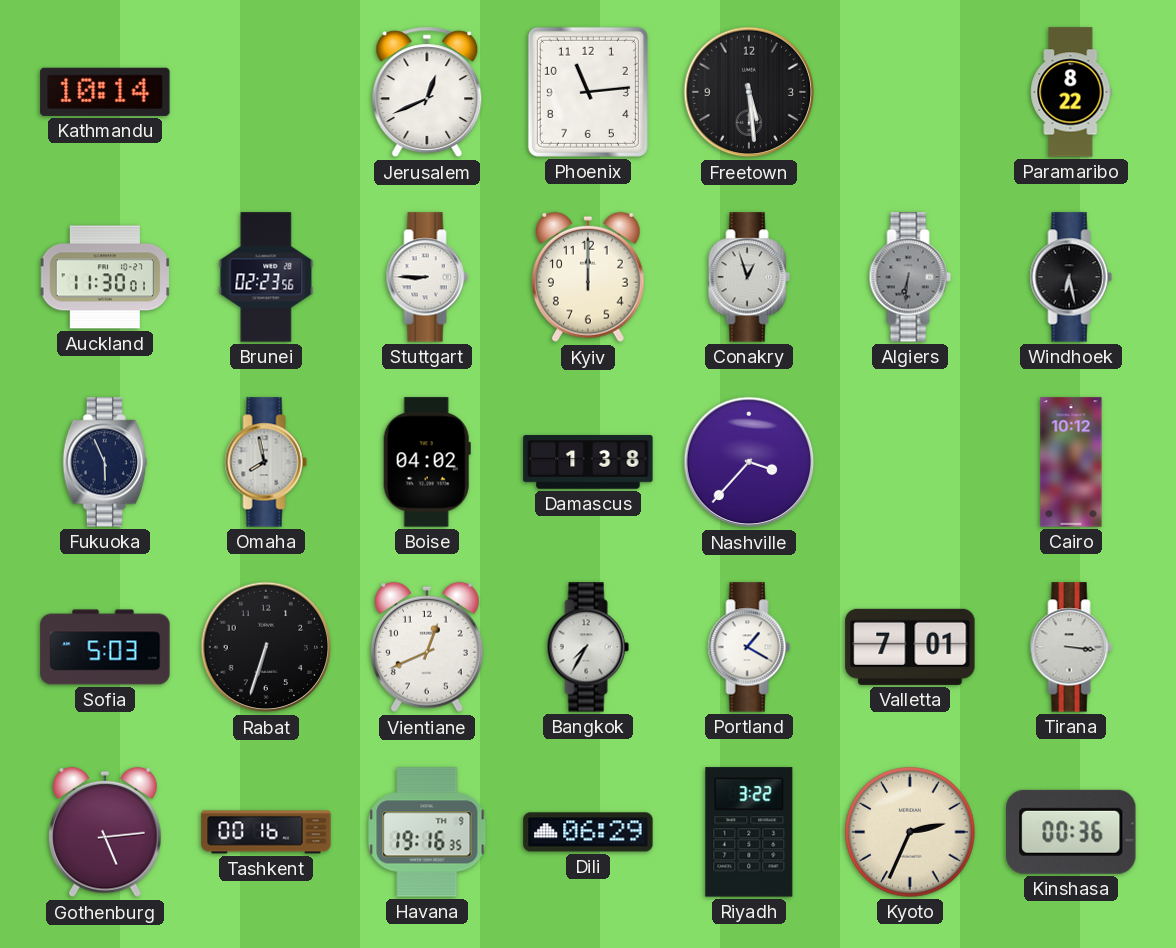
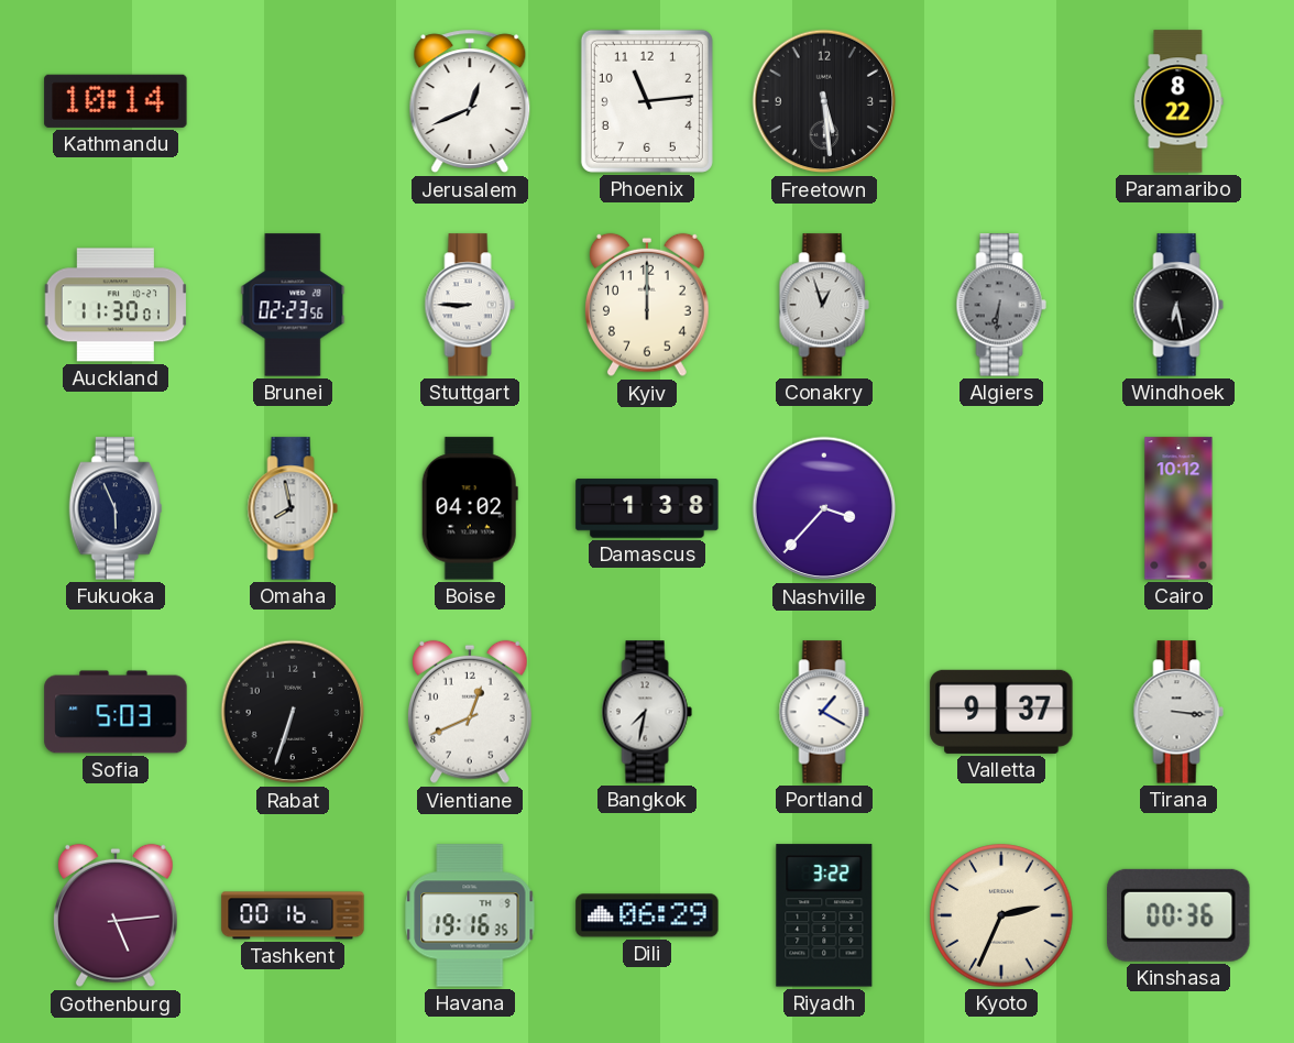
Bangkok: 7:35 -> 7:32 (647, 712)
Valletta: 7:01 -> 9:37 (1001, 712)
